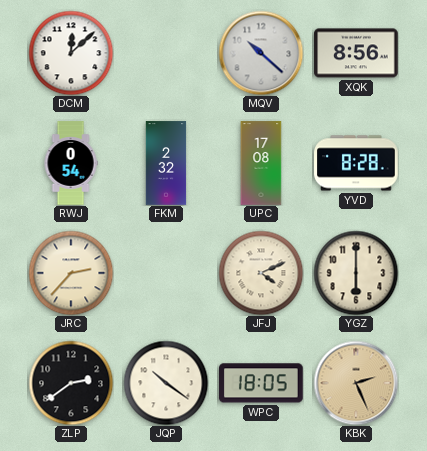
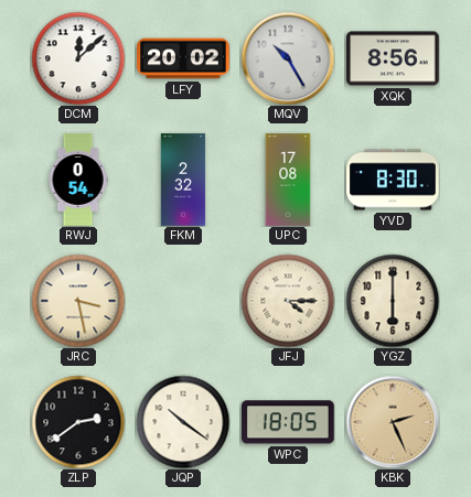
LFY: none -> 20:02 (183, 58)
MQV: 10:22 -> 10:25 (288, 58)
YVD: 8:28 -> 8:30 (393, 180)
JRC: 2:37 -> 3:28 (78, 301)
JFJ: 4:11 -> 4:15 (288, 301)
